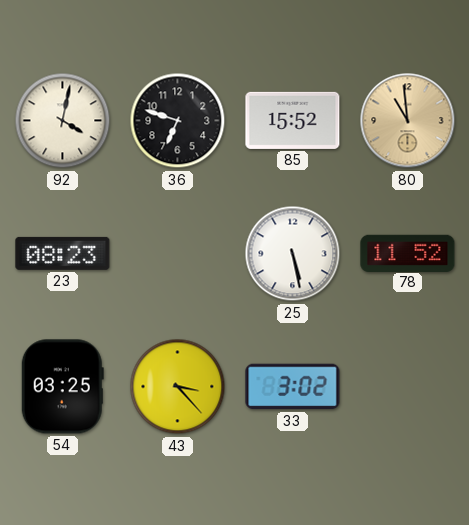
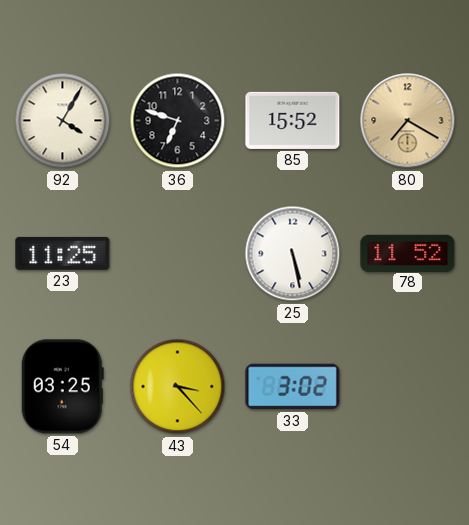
92: 4:02 -> 4:05 (63, 121)
80: 10:59 -> 7:20 (408, 121)
23: 08:23 -> 11:25 (63, 253)
